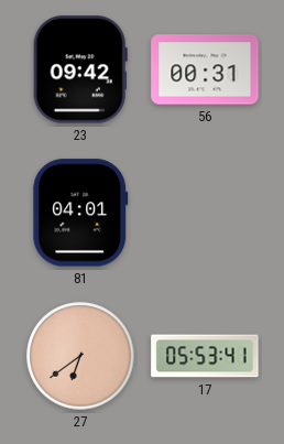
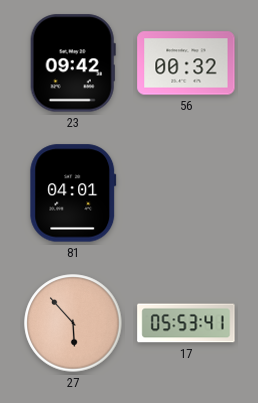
56: 00:31 -> 00:32 (186, 63)
27: 6:39 -> 5:53 (73, 323)
